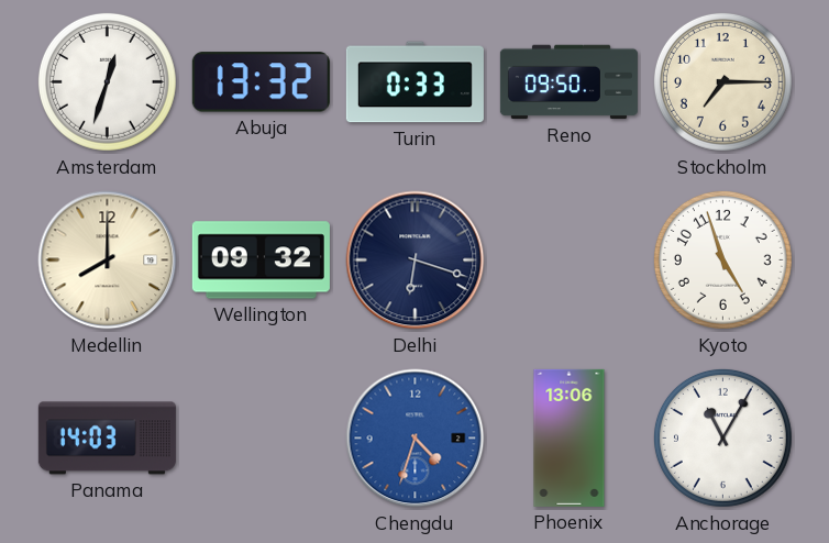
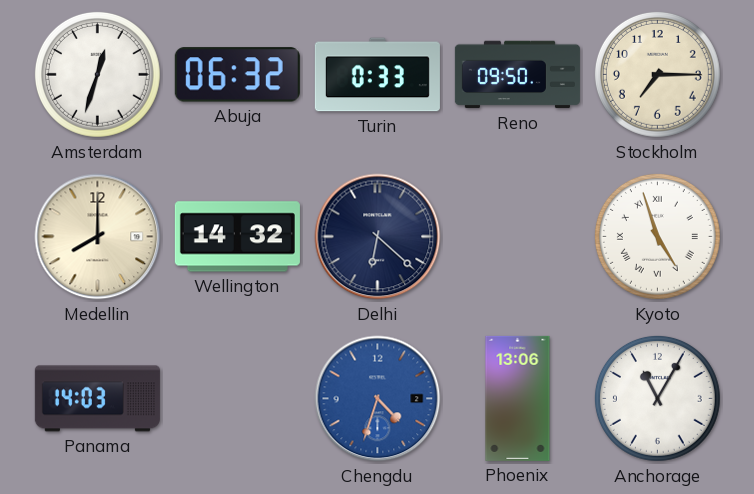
Abuja: 13:32 -> 06:32 (237, 75)
Wellington: 09:32 -> 14:32 (237, 237)
Delhi: 6:18 -> 6:22 (378, 237)
Kyoto numerals: Arabic -> Roman (657, 236)
